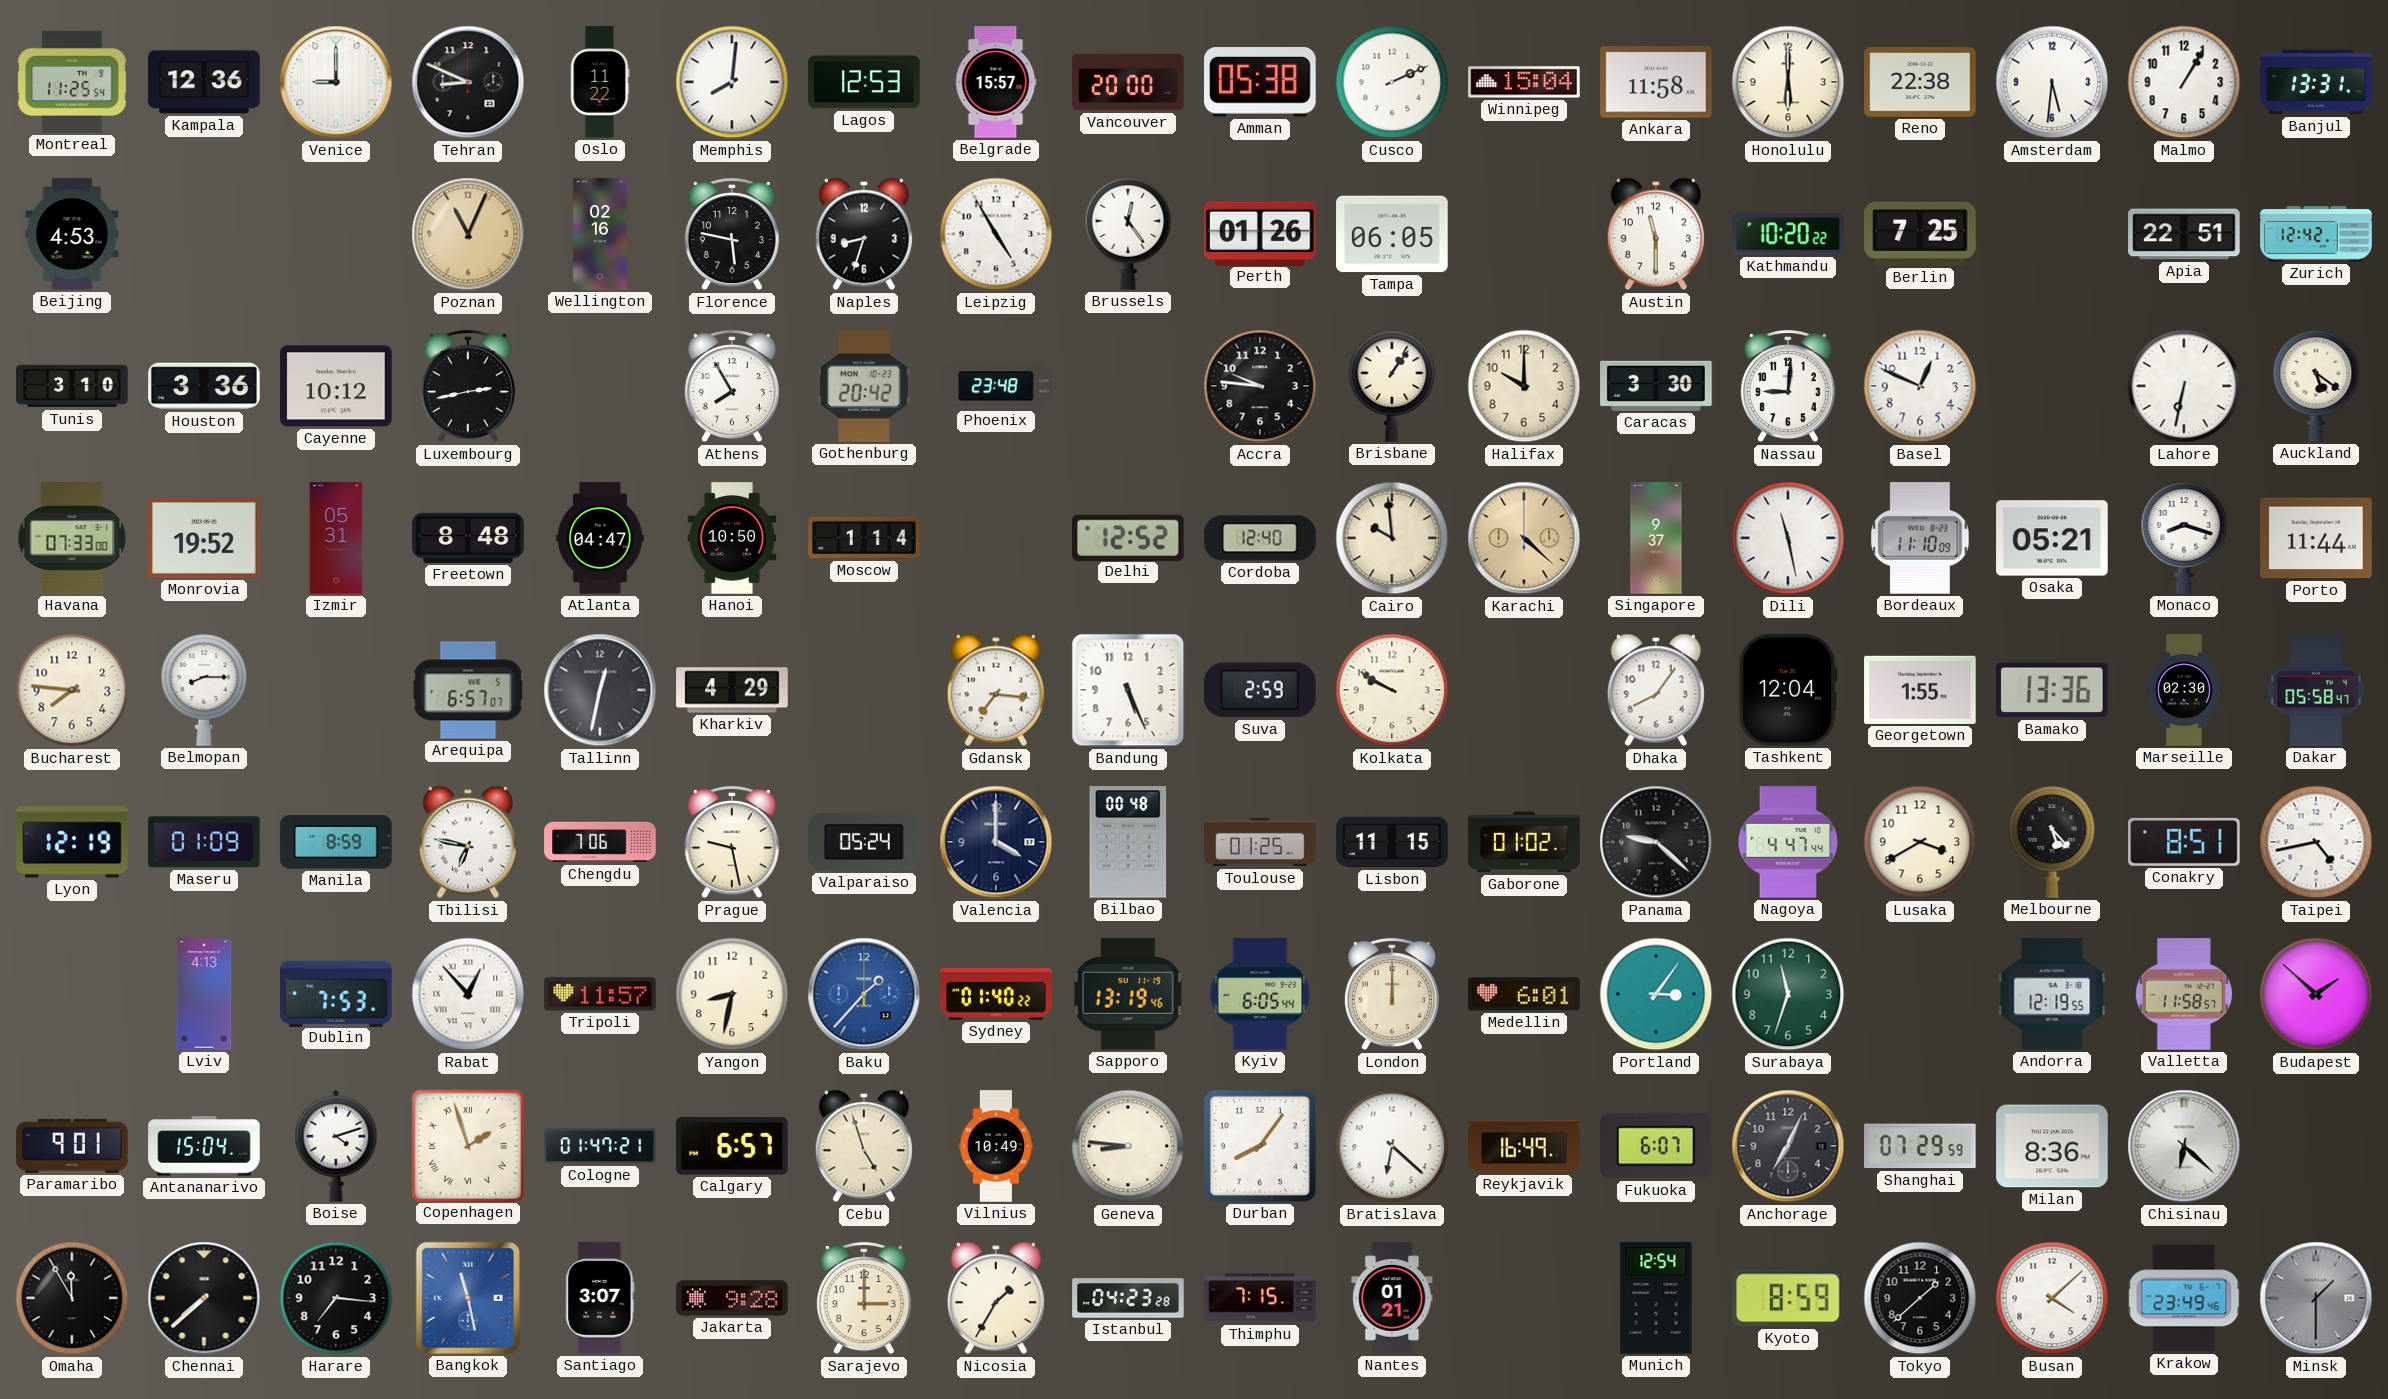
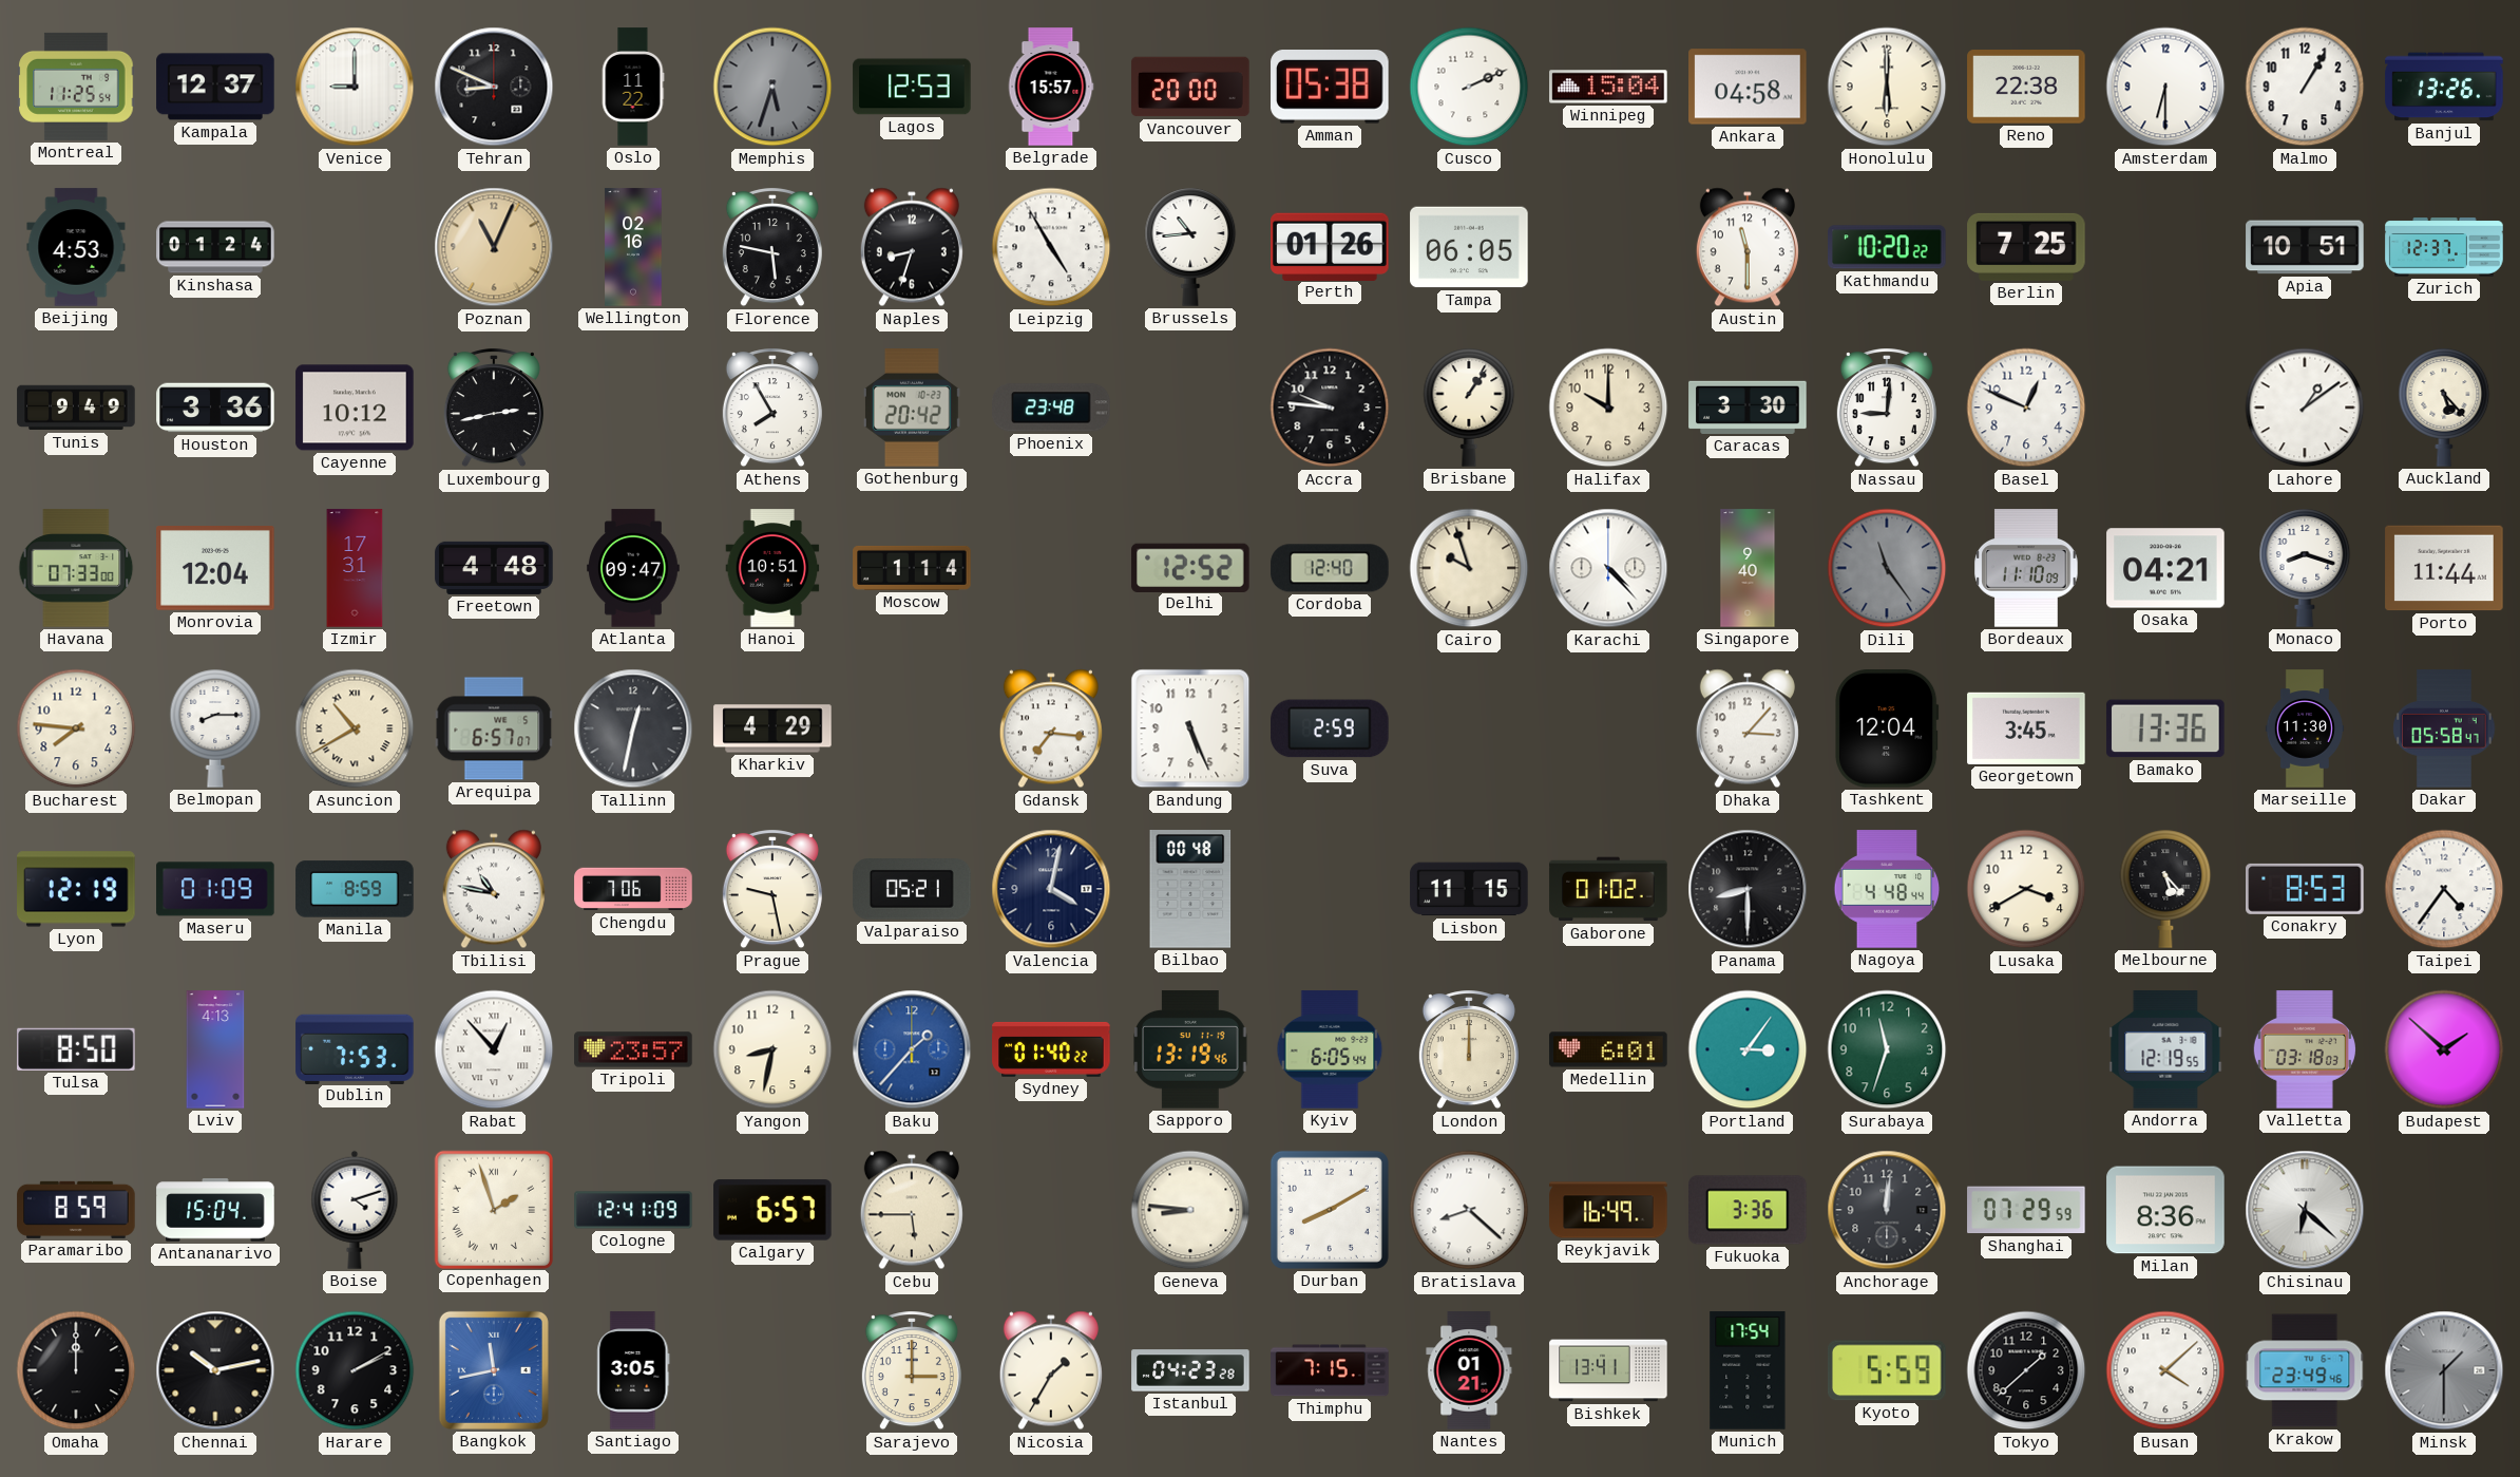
Kampala: 12:36 -> 12:37 (215, 87)
Memphis: 8:01 -> 5:33 (772, 87)
Memphis dial: white -> grey (772, 87)
Ankara: 11:58 -> 04:58 (1748, 87)
Amsterdam: 5:31 -> 6:30 (2165, 87)
Banjul: 13:31 -> 13:26 (2444, 87)
Kinshasa: none -> 01:24 (215, 247)
Brussels: 12:24 -> 10:44 (1190, 247)
Apia: 22:51 -> 10:51 (2305, 247)
Zurich: 12:42 -> 12:37 (2444, 247)
Tunis: 3:10 -> 9:49 (76, 408)
Lahore: 6:32 -> 1:09 (2305, 408)
Auckland: 5:21 -> 5:23 (2444, 408)
Monrovia: 19:52 -> 12:04 (215, 569)
Izmir: 05:31 -> 17:31 (355, 568)
Freetown: 8:48 -> 4:48 (494, 568)
Atlanta: 04:47 -> 09:47 (633, 568)
Hanoi: 10:50 -> 10:51 (772, 568)
Cairo: 9:59 -> 9:57 (1469, 568)
Karachi: 4:22 -> 4:23 (1608, 568)
Karachi dial: champagne -> white (1608, 568)
Singapore: 9:37 -> 9:40 (1748, 568)
Dili: 11:28 -> 11:24 (1887, 568)
Dili dial: white -> grey (1887, 568)
Osaka: 05:21 -> 04:21 (2165, 568)
Asuncion: none -> 10:40 (355, 728)
Kolkata: 9:50 -> none (1392, 690)
Dhaka: 8:06 -> 3:07 (1748, 728)
Georgetown: 1:55 -> 3:45 (2026, 728)
Marseille: 02:30 -> 11:30 (2304, 728)
Tbilisi: 6:47 -> 10:47 (494, 889)
Valparaiso: 05:24 -> 05:21 (912, 890)
Valencia: 4:00 -> 4:02 (1051, 889)
Toulouse: 01:25 -> none (1260, 842)
Panama: 9:22 -> 8:30 (1748, 889)
Nagoya: 4:47 -> 4:48 (1887, 889)
Conakry: 8:51 -> 8:53 (2305, 889)
Taipei: 4:43 -> 4:36 (2444, 889)
Tulsa: none -> 8:50 (77, 1049)
Tripoli: 11:57 -> 23:57 (633, 1049)
Valletta: 11:58 -> 03:18 (2305, 1049)
Paramaribo: 9:01 -> 8:59 (76, 1210)
Cologne: 01:47 -> 12:41 (633, 1210)
Cebu: 4:57 -> 5:45 (912, 1210)
Vilnius: 10:49 -> none (996, 1146)
Durban: 8:06 -> 8:10 (1330, 1210)
Bratislava: 6:22 -> 8:22 (1469, 1210)
Fukuoka: 6:07 -> 3:36 (1749, 1210)
Anchorage: 7:04 -> 12:01 (1887, 1210)
Omaha: 11:55 -> 12:00 (76, 1370)
Chennai: 7:38 -> 10:13 (215, 1370)
Harare: 7:16 -> 2:10 (355, 1370)
Bangkok: 11:28 -> 11:43 (494, 1370)
Santiago: 3:07 -> 3:05 (633, 1370)
Jakarta: 9:28 -> none (732, 1298)
Bishkek: none -> 13:41 (1608, 1370)
Munich: 12:54 -> 17:54 (1748, 1370)
Kyoto: 8:59 -> 5:59 (1888, 1370)
